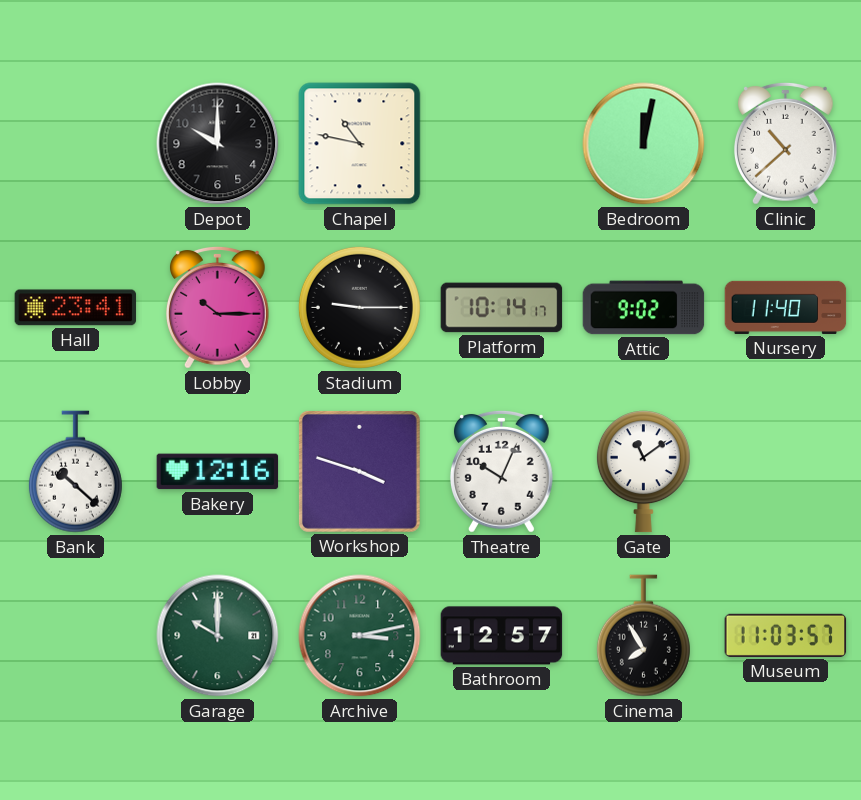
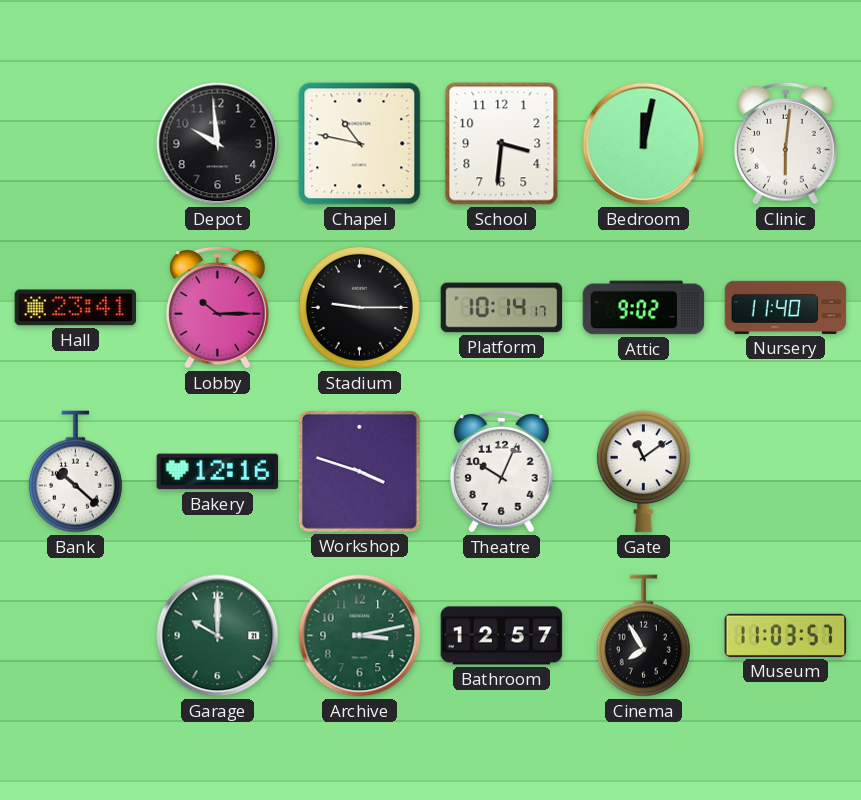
Depot: 10:00 -> 9:59 (218, 144)
School: none -> 3:31 (502, 144)
Clinic: 10:38 -> 6:01 (785, 143)
